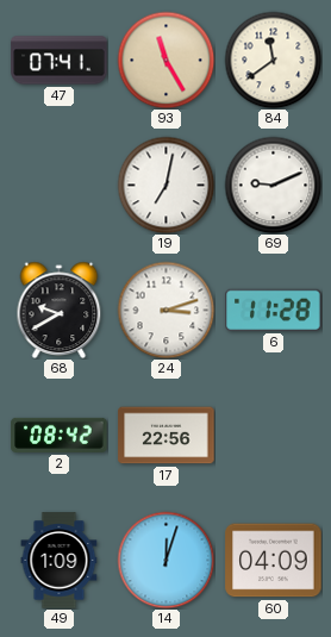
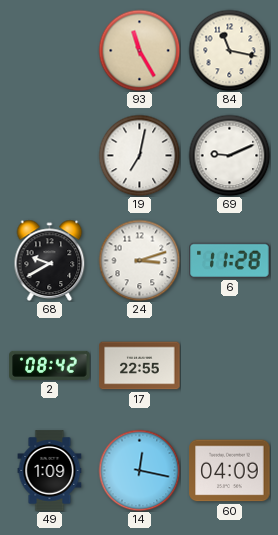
47: 07:41 -> none (60, 61)
84: 11:39 -> 11:17 (229, 50)
17: 22:56 -> 22:55 (140, 366)
14: 12:03 -> 12:17 (139, 470)
